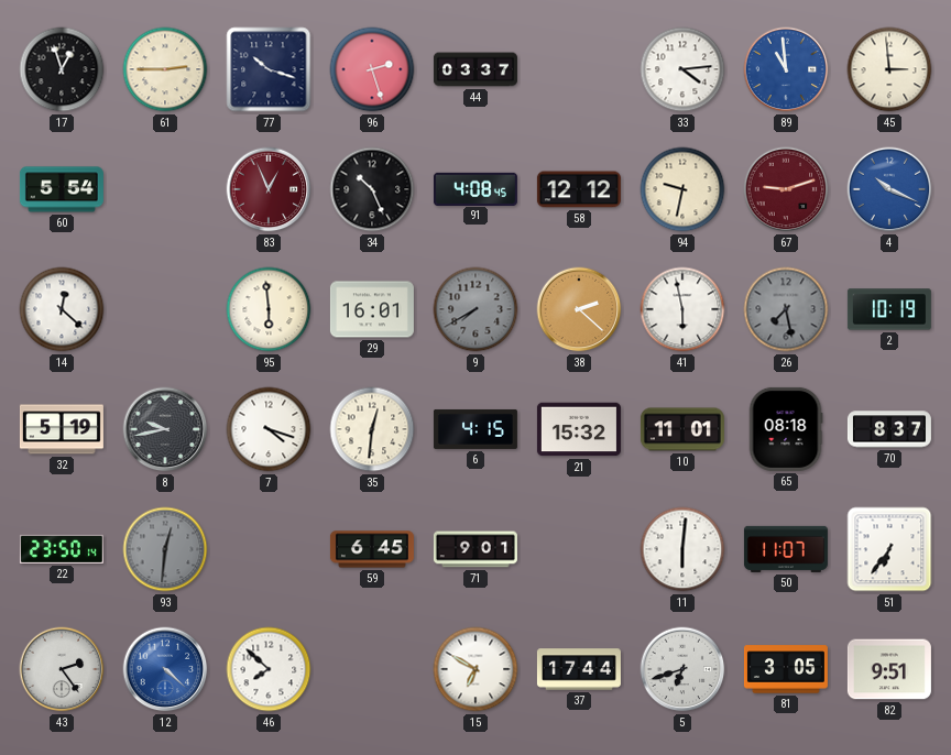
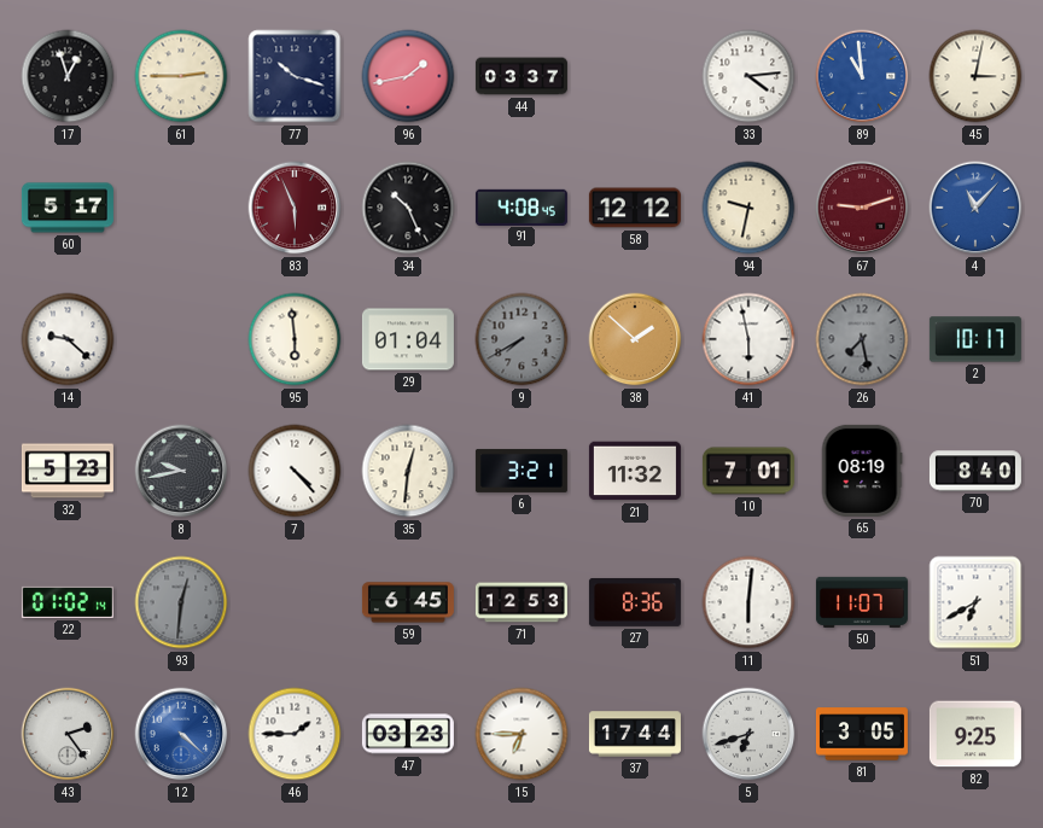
96: 2:27 -> 1:43 (408, 76)
45: 2:59 -> 3:02 (975, 76)
60: 5:54 -> 5:17 (68, 208)
83: 12:56 -> 5:56 (295, 208)
4: 10:19 -> 11:07 (975, 208)
14: 12:22 -> 9:22 (68, 339)
29: 16:01 -> 01:04 (408, 339)
38: 2:22 -> 1:52 (635, 339)
2: 10:19 -> 10:17 (975, 339)
32: 5:19 -> 5:23 (68, 471)
7: 4:18 -> 4:23 (295, 471)
6: 4:15 -> 3:21 (521, 471)
21: 15:32 -> 11:32 (635, 471)
10: 11:01 -> 7:01 (748, 471)
65: 08:18 -> 08:19 (862, 471)
70: 8:37 -> 8:40 (975, 471)
22: 23:50 -> 01:02 (68, 602)
71: 9:01 -> 12:53 (521, 602)
27: none -> 8:36 (635, 602)
51: 6:36 -> 6:40 (975, 602)
46: 7:52 -> 1:45 (295, 734)
47: none -> 03:23 (408, 734)
15: 6:50 -> 6:45 (521, 734)
82: 9:51 -> 9:25 (975, 734)
